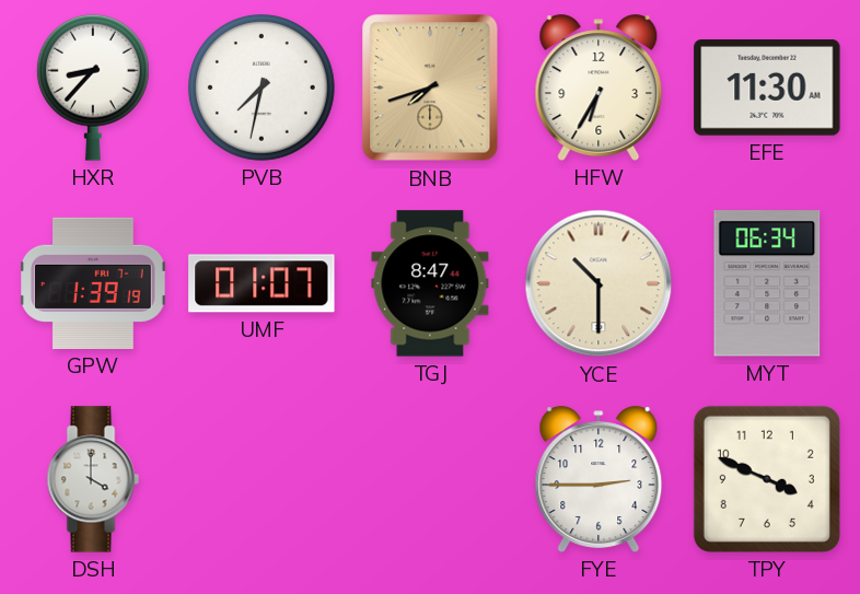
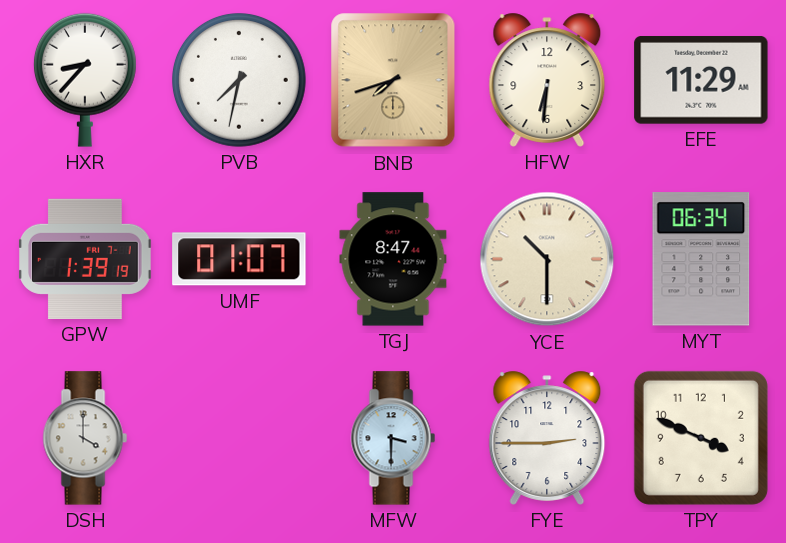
HFW: 6:35 -> 6:31 (547, 80)
EFE: 11:30 -> 11:29 (701, 81)
MFW: none -> 3:30 (393, 438)
